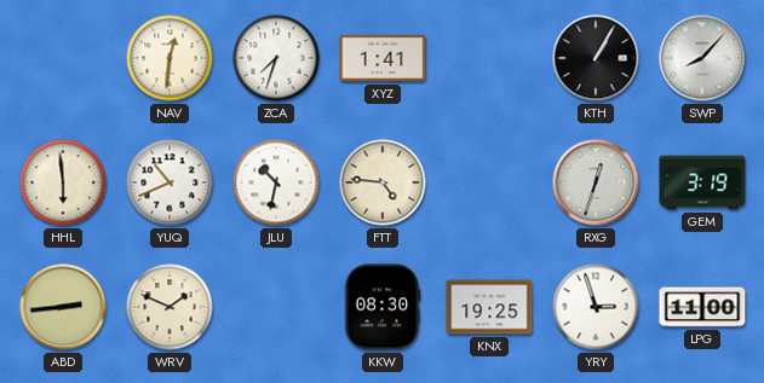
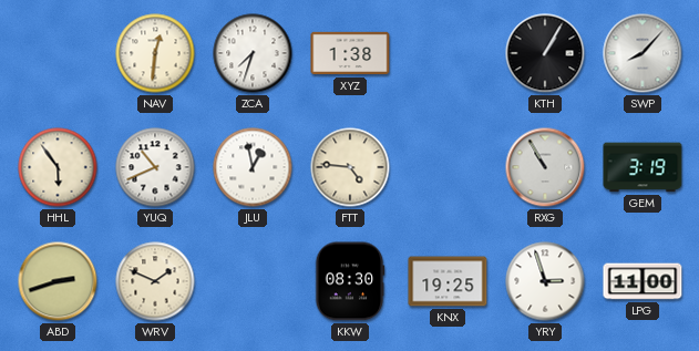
XYZ: 1:41 -> 1:38 (350, 53)
HHL: 5:59 -> 5:54 (58, 167)
JLU: 10:32 -> 12:58 (253, 167)
RXG: 12:33 -> 10:55 (545, 167)
ABD: 2:44 -> 2:42 (58, 281)
